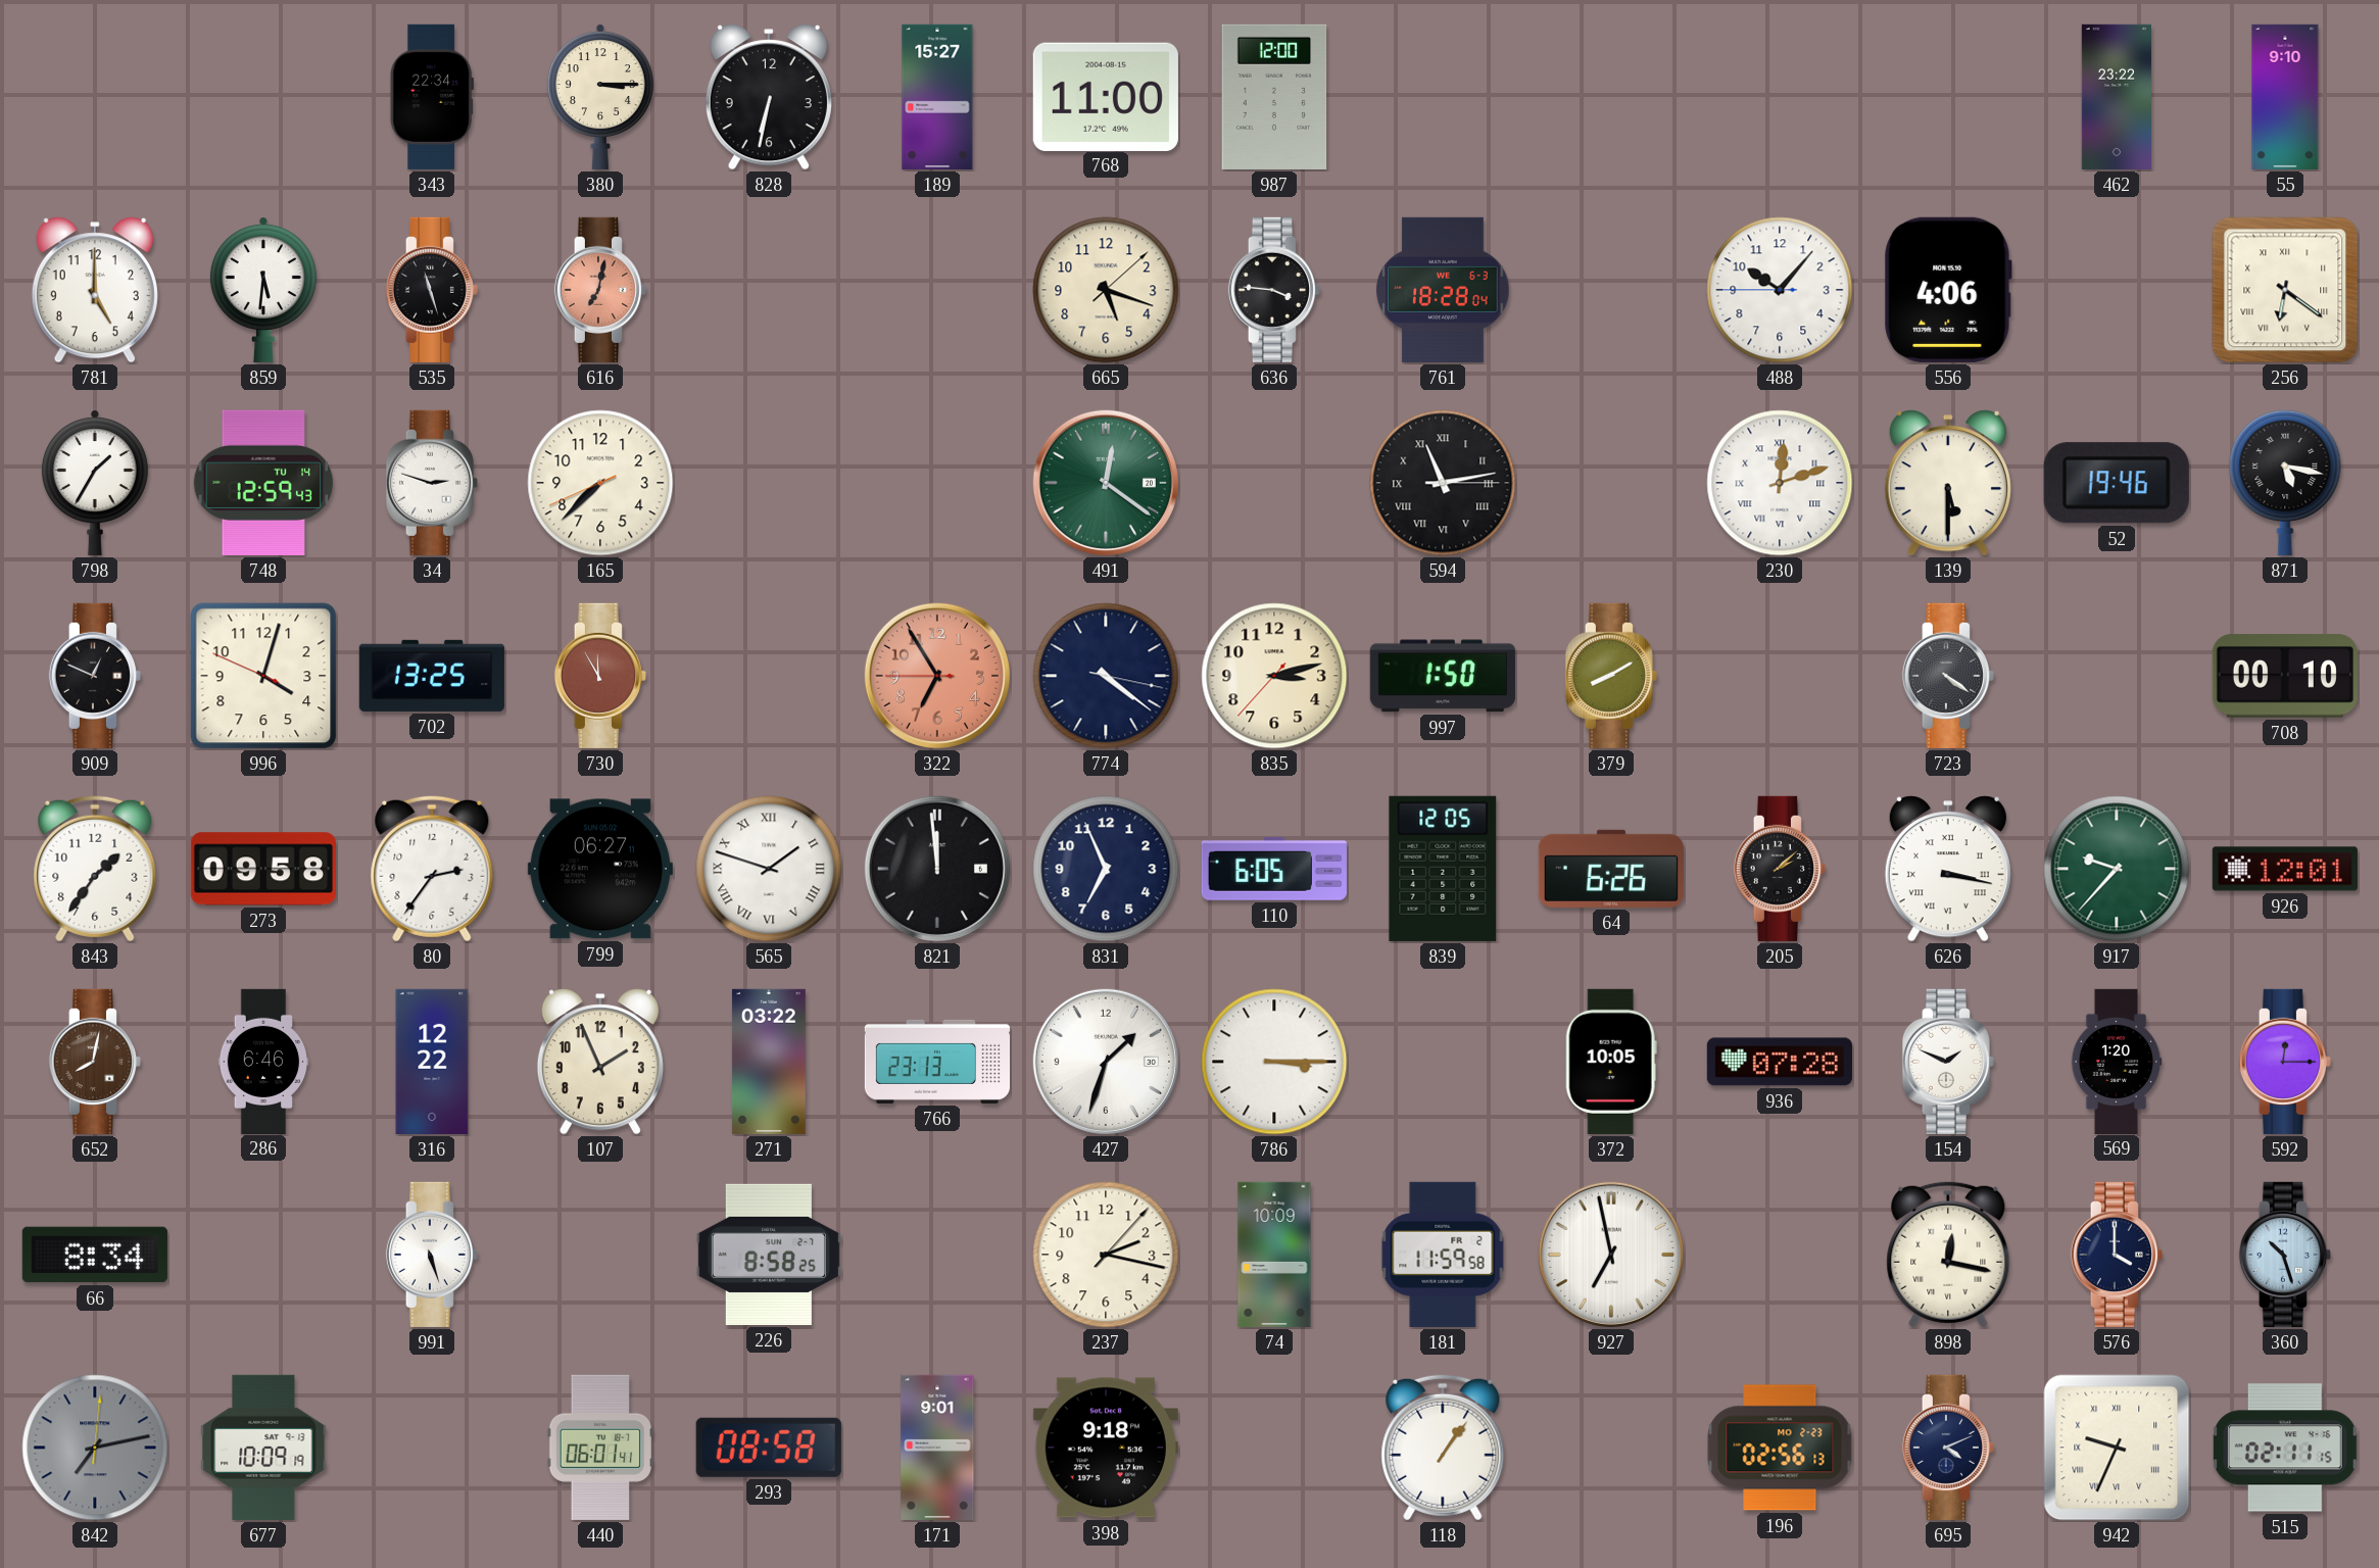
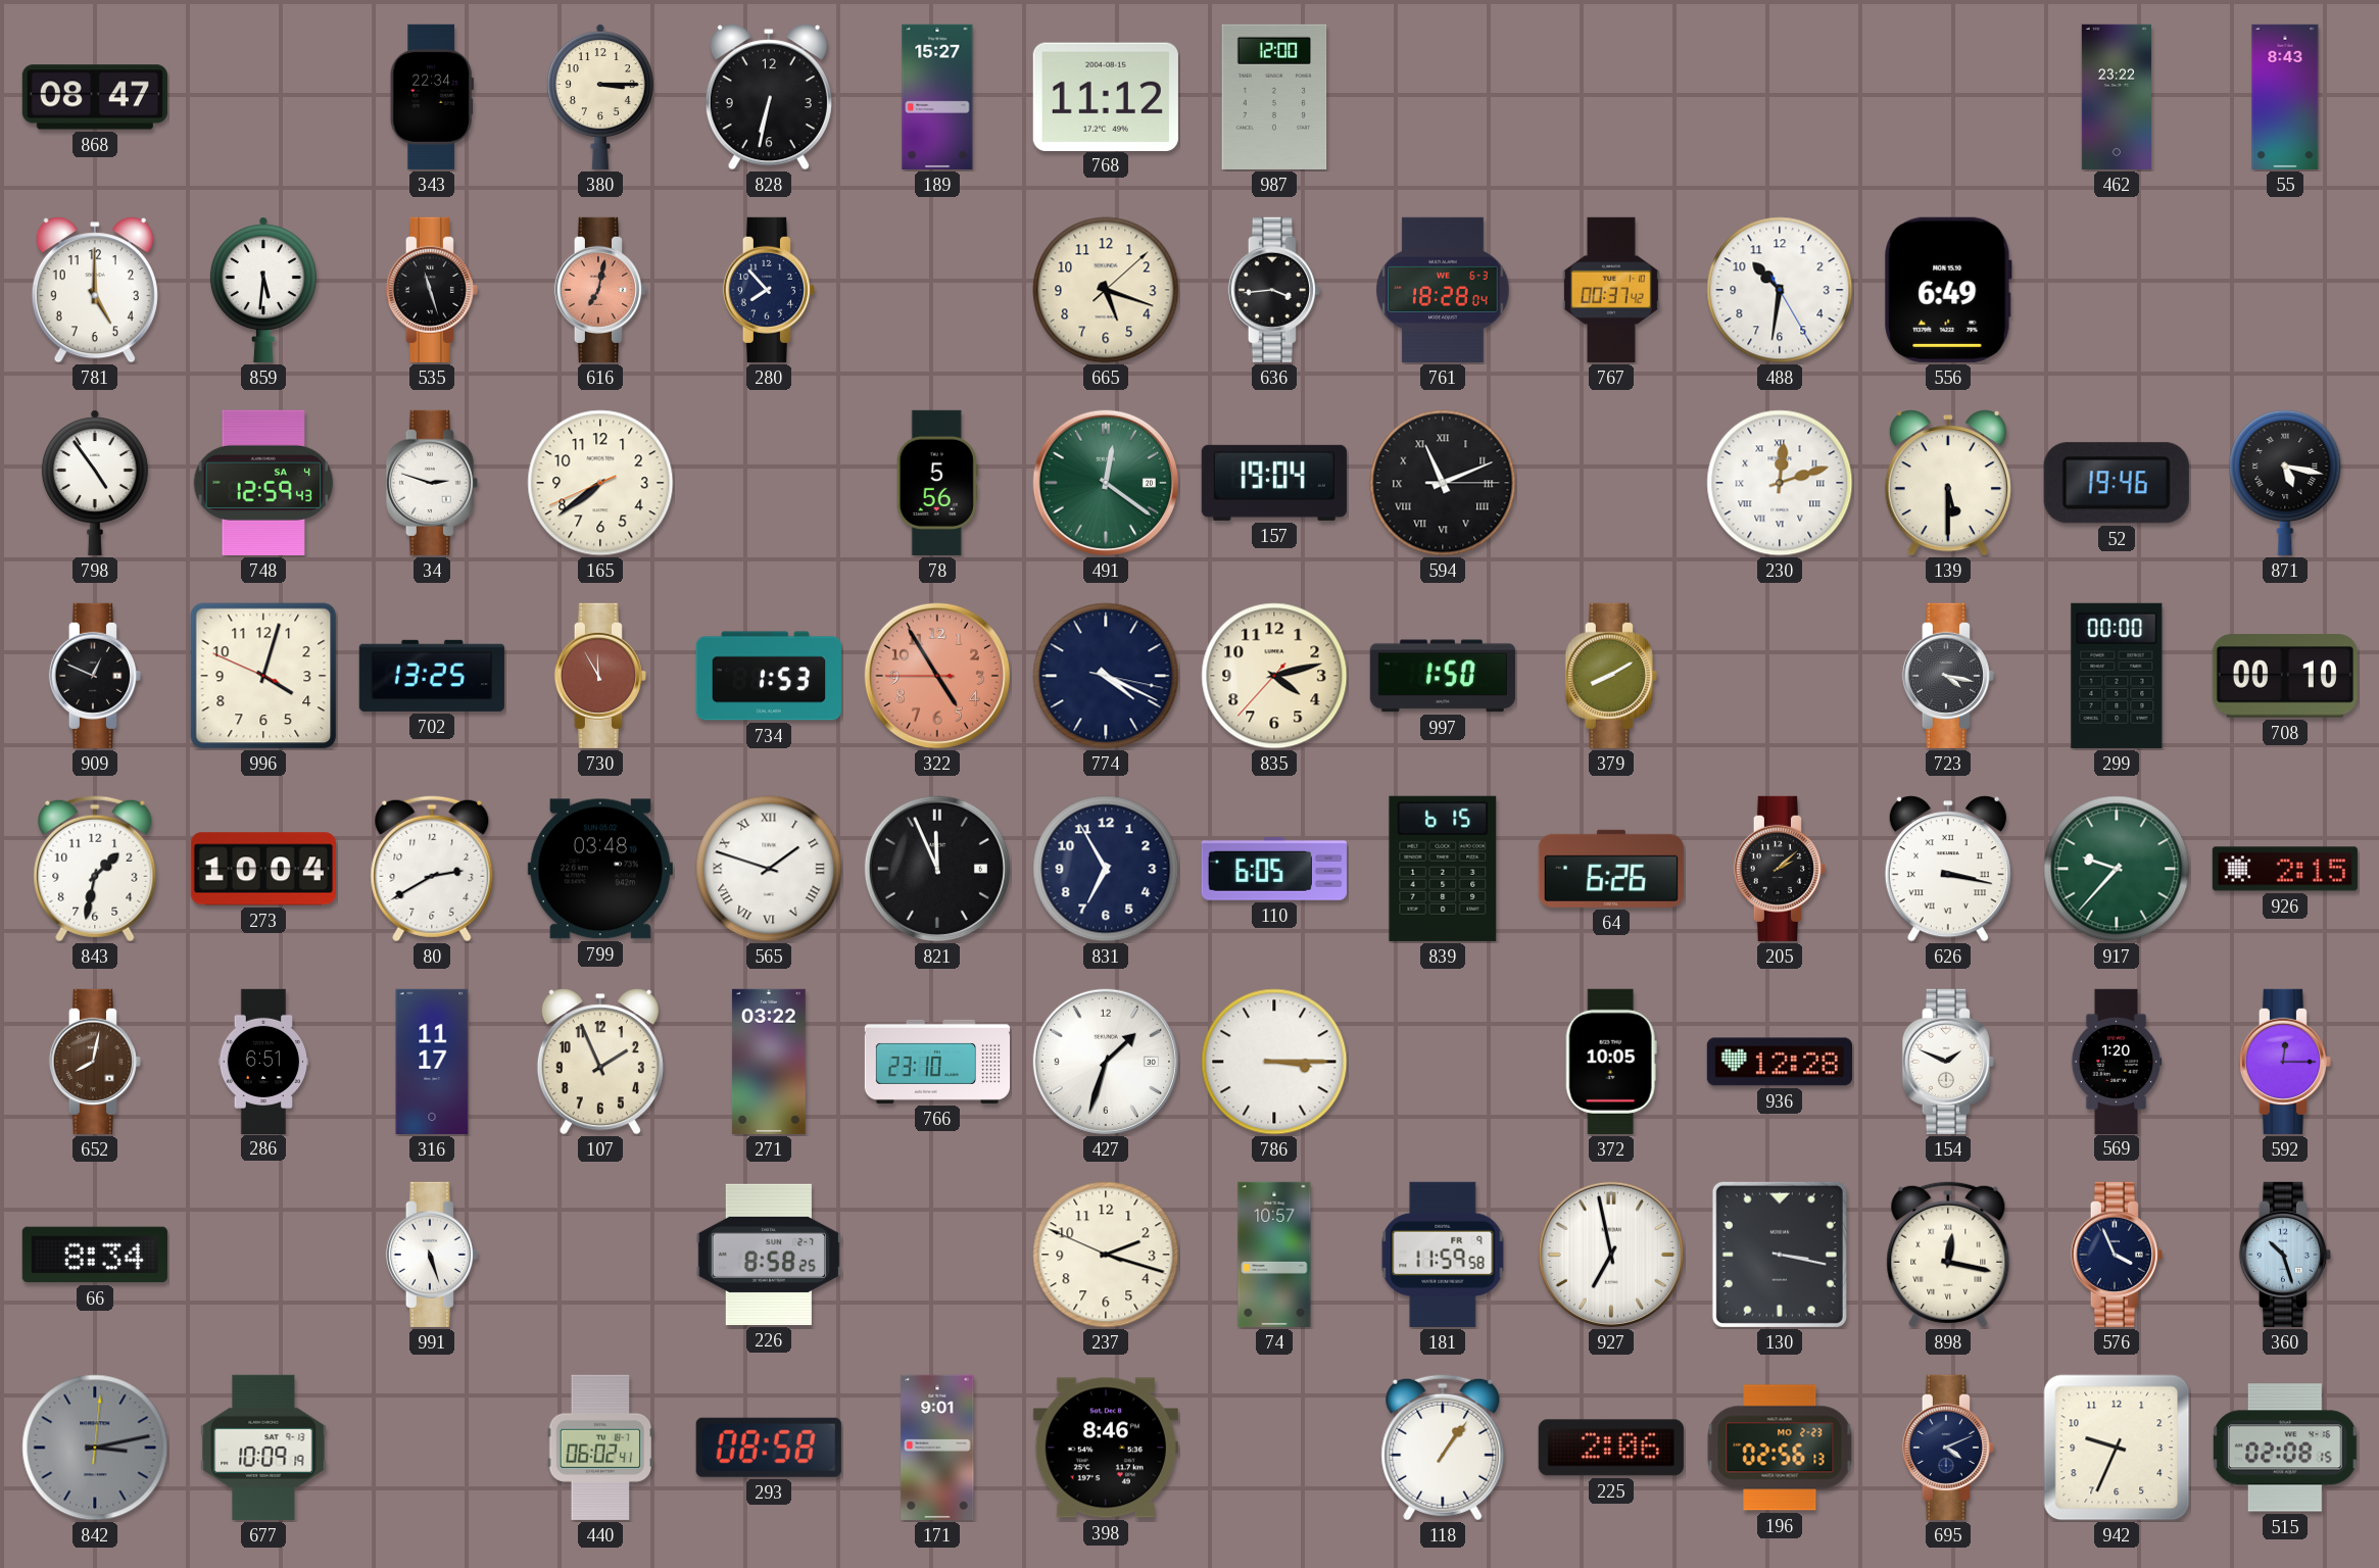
868: none -> 08:47 (95, 97)
768: 11:00 -> 11:12 (1106, 96)
55: 9:10 -> 8:43 (2285, 97)
280: none -> 7:53 (769, 290)
636: 3:46 -> 3:44 (1274, 290)
767: none -> 00:37 (1611, 290)
488: 10:06 -> 10:31 (1780, 290)
556: 4:06 -> 6:49 (1948, 290)
256: 6:21 -> none (2285, 290)
798: 1:35 -> 4:54 (95, 483)
748 date: TU 14 -> SA 4 (263, 483)
165: 7:37 -> 7:38 (600, 483)
78: none -> 5:56 (937, 483)
157: none -> 19:04 (1274, 483)
594: 11:13 -> 11:11 (1443, 483)
734: none -> 1:53 (769, 676)
322: 6:54 -> 4:54 (937, 676)
774: 4:21 -> 4:19 (1106, 676)
835: 3:12 -> 4:12 (1274, 676)
723: 4:21 -> 4:17 (1948, 676)
299: none -> 00:00 (2117, 676)
843: 1:36 -> 1:32 (95, 869)
273: 09:58 -> 10:04 (263, 869)
80: 2:36 -> 2:40 (432, 869)
799: 06:27 -> 03:48 (600, 869)
821: 11:59 -> 11:56 (937, 869)
831: 6:56 -> 6:55 (1106, 869)
839: 12:05 -> 6:15 (1443, 869)
926: 12:01 -> 2:15 (2285, 869)
286: 6:46 -> 6:51 (263, 1061)
316: 12:22 -> 11:17 (432, 1062)
766: 23:13 -> 23:10 (936, 1062)
936: 07:28 -> 12:28 (1780, 1062)
237: 2:17:07 -> 2:17:49 (1106, 1255)
74: 10:09 -> 10:57 (1274, 1255)
181 date: FR 2 -> FR 9 (1443, 1255)
130: none -> 3:17 (1780, 1255)
576: 4:00 -> 3:56 (2117, 1255)
842: 7:13 -> 3:13 (95, 1448)
440: 06:01 -> 06:02 (599, 1448)
398: 9:18 -> 8:46 (1106, 1448)
225: none -> 2:06 (1611, 1448)
942 numerals: Roman -> Arabic (2117, 1448)
515: 02:11 -> 02:08 (2285, 1448)
